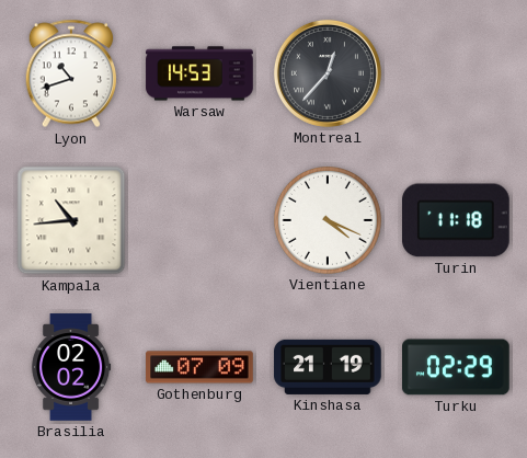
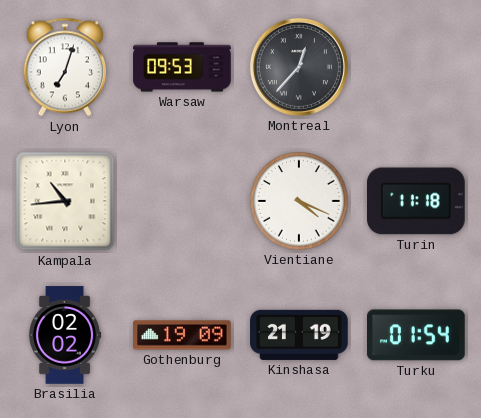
Lyon: 10:42 -> 7:03 (65, 67)
Warsaw: 14:53 -> 09:53 (182, 67)
Gothenburg: 07:09 -> 19:09 (182, 335)
Turku: 02:29 -> 01:54 (417, 335)
